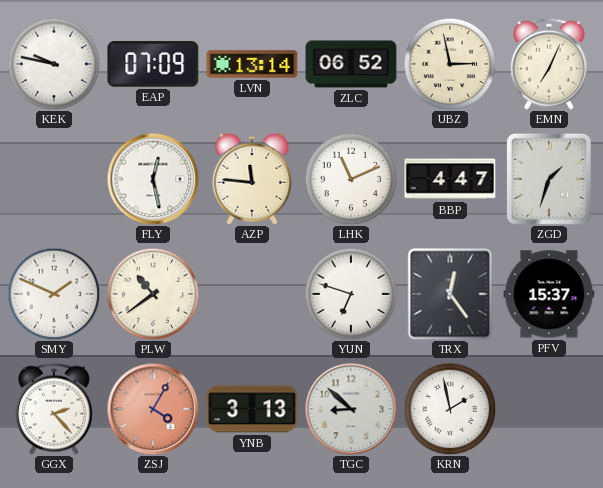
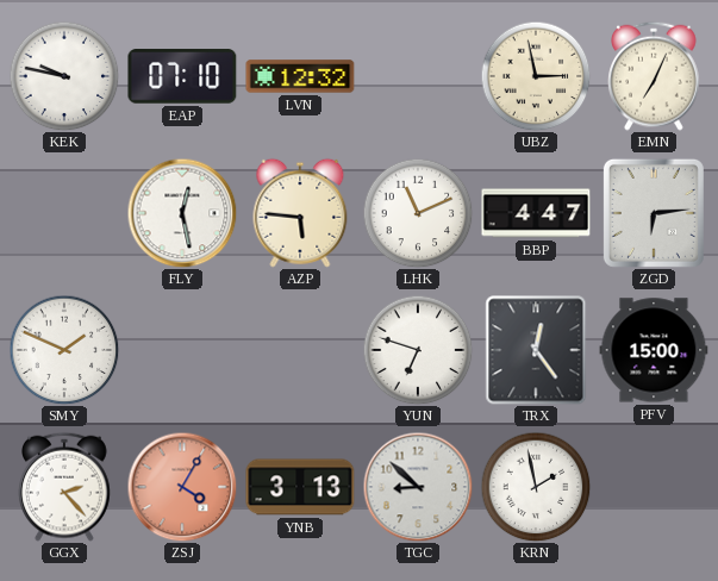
EAP: 07:09 -> 07:10 (182, 76)
LVN: 13:14 -> 12:32 (300, 76)
ZLC: 06:52 -> none (351, 64)
AZP: 11:46 -> 5:46 (300, 213)
ZGD: 1:33 -> 6:14 (654, 213)
PLW: 10:39 -> none (153, 294)
PFV: 15:37 -> 15:00 (654, 350)
